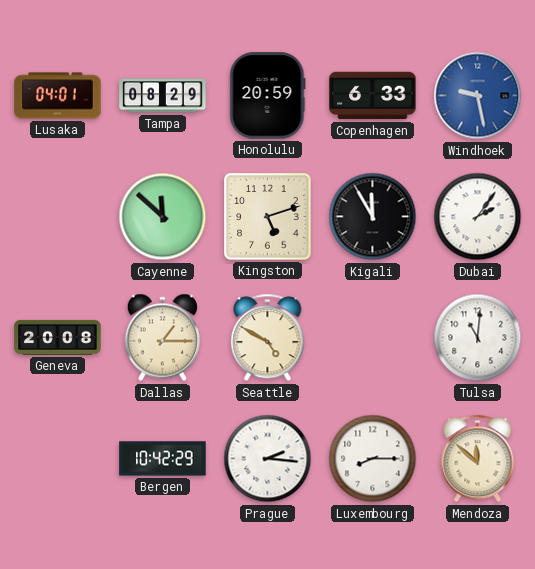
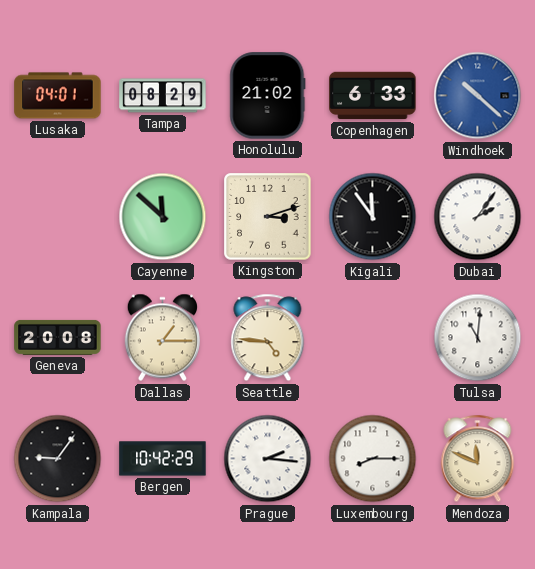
Honolulu: 20:59 -> 21:02 (268, 96)
Windhoek: 9:28 -> 10:22 (478, 96)
Kingston: 5:12 -> 3:12 (268, 217)
Kigali: 11:55 -> 11:54 (373, 217)
Seattle: 4:50 -> 4:46 (268, 338)
Kampala: none -> 9:06 (58, 459)
Mendoza: 11:52 -> 11:49 (478, 459)
